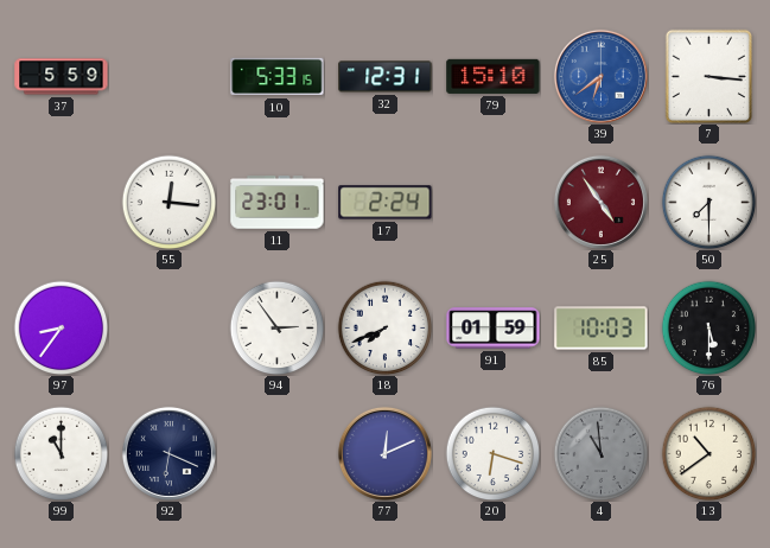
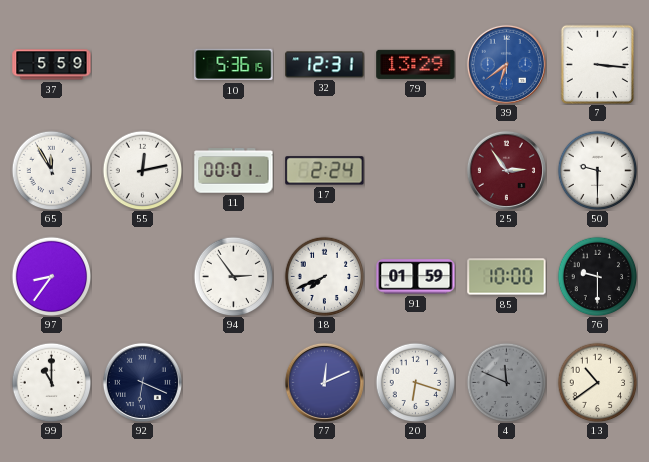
10: 5:33 -> 5:36 (234, 65)
79: 15:10 -> 13:29 (416, 64)
65: none -> 11:55 (51, 170)
55: 12:16 -> 12:13 (142, 170)
11: 23:01 -> 00:01 (234, 171)
25: 4:54 -> 2:54 (506, 170)
50: 7:30 -> 9:30 (597, 170)
85: 10:03 -> 10:00 (507, 277)
76: 5:30 -> 9:30 (597, 276)
4: 10:59 -> 11:49 (506, 382)
